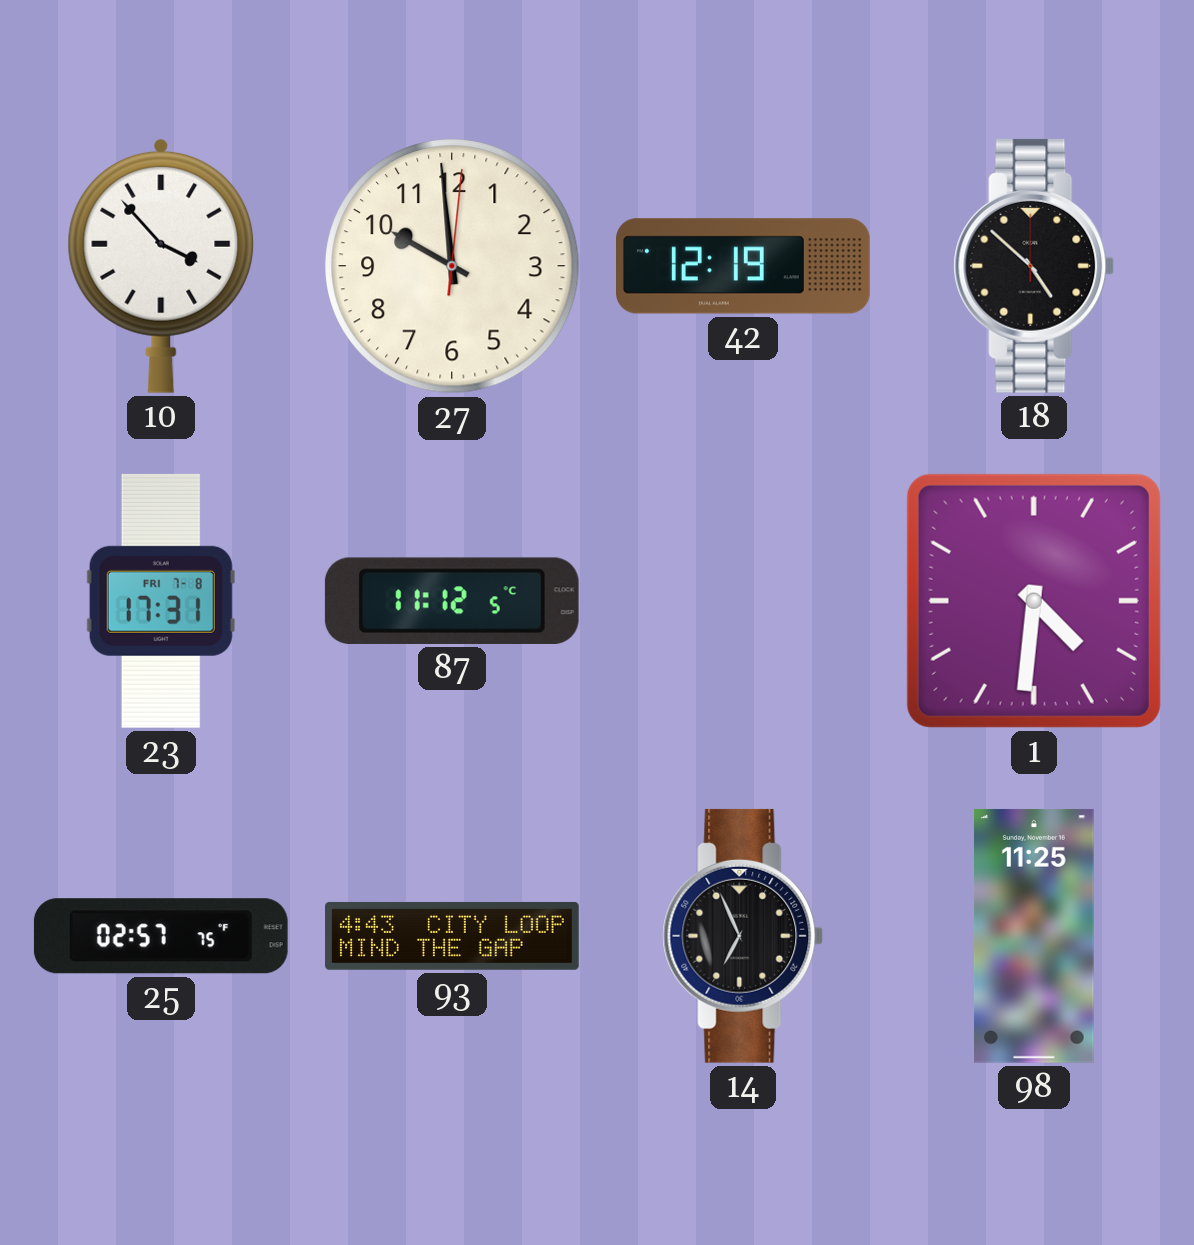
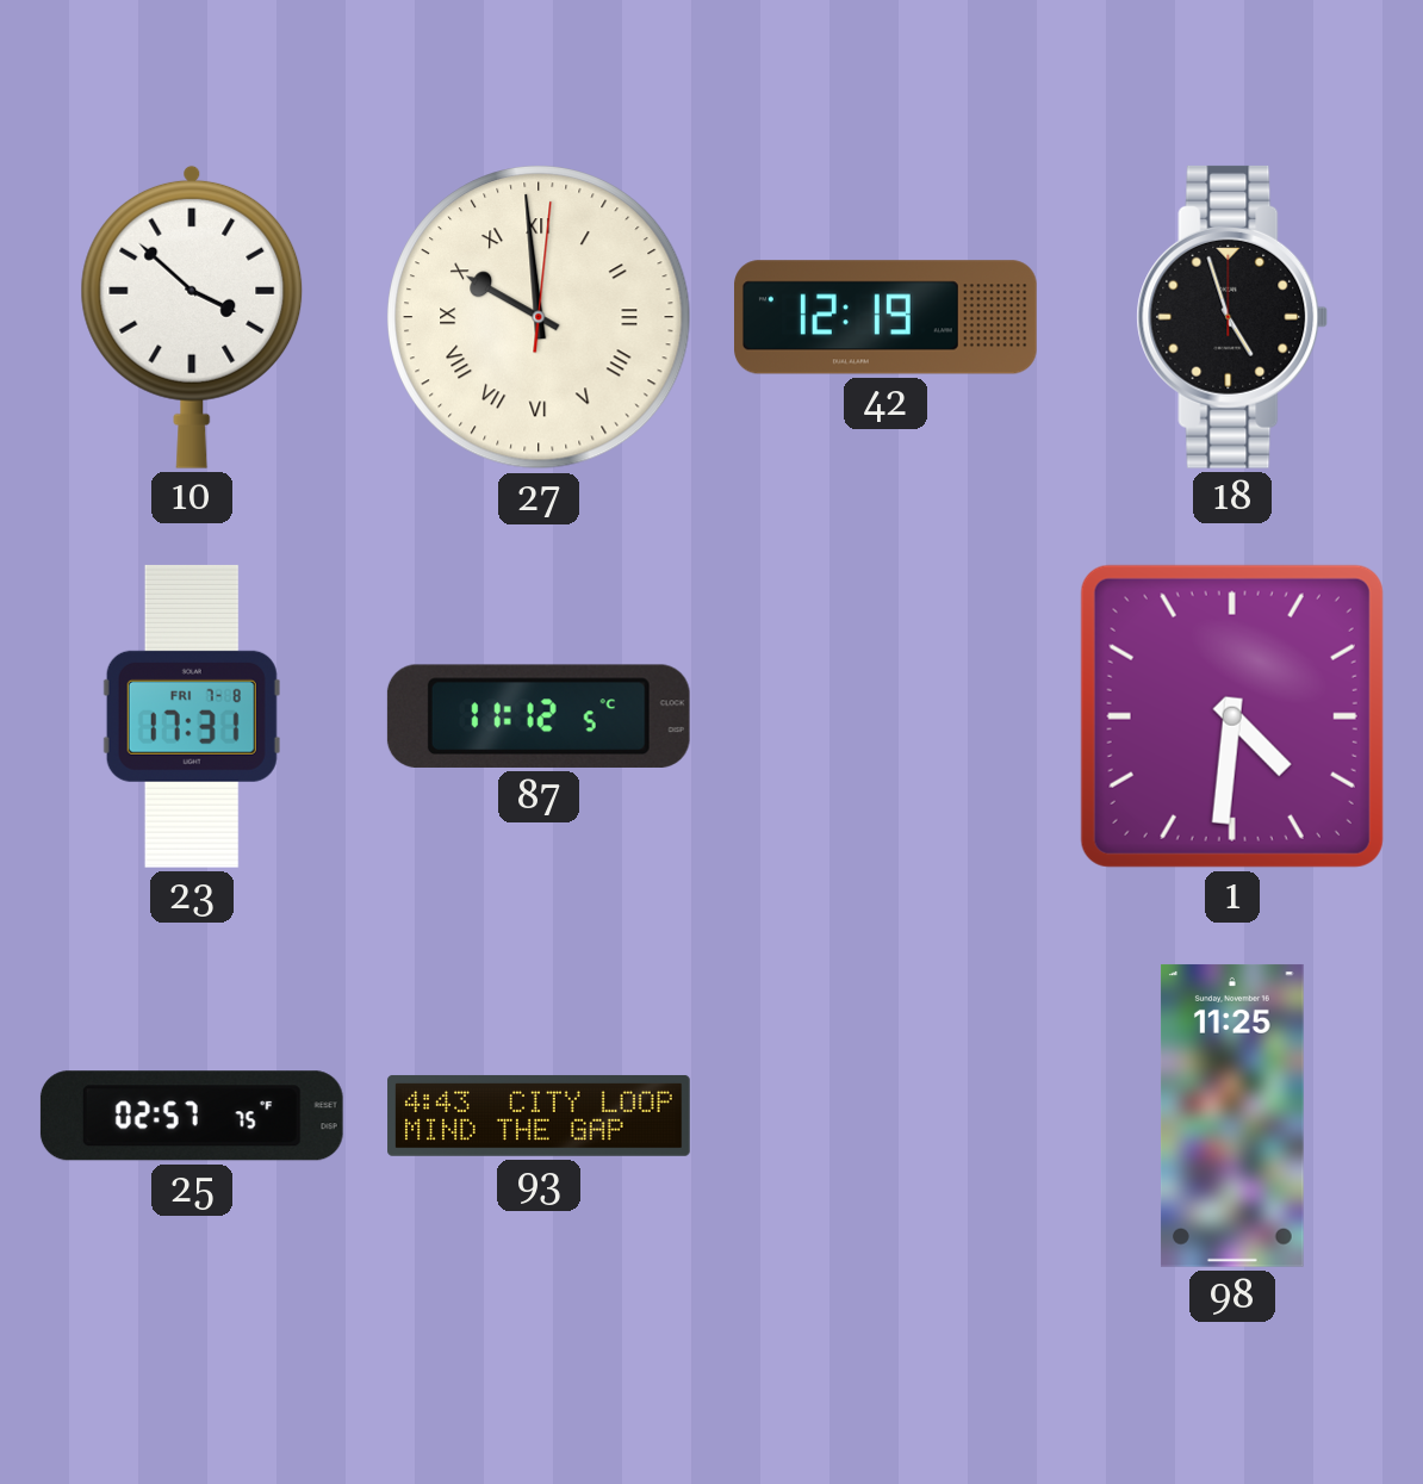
10: 3:53 -> 3:52 (192, 317)
27 numerals: Arabic -> Roman (540, 318)
18: 4:52 -> 4:57 (1232, 317)
14: 6:56 -> none (743, 936)
